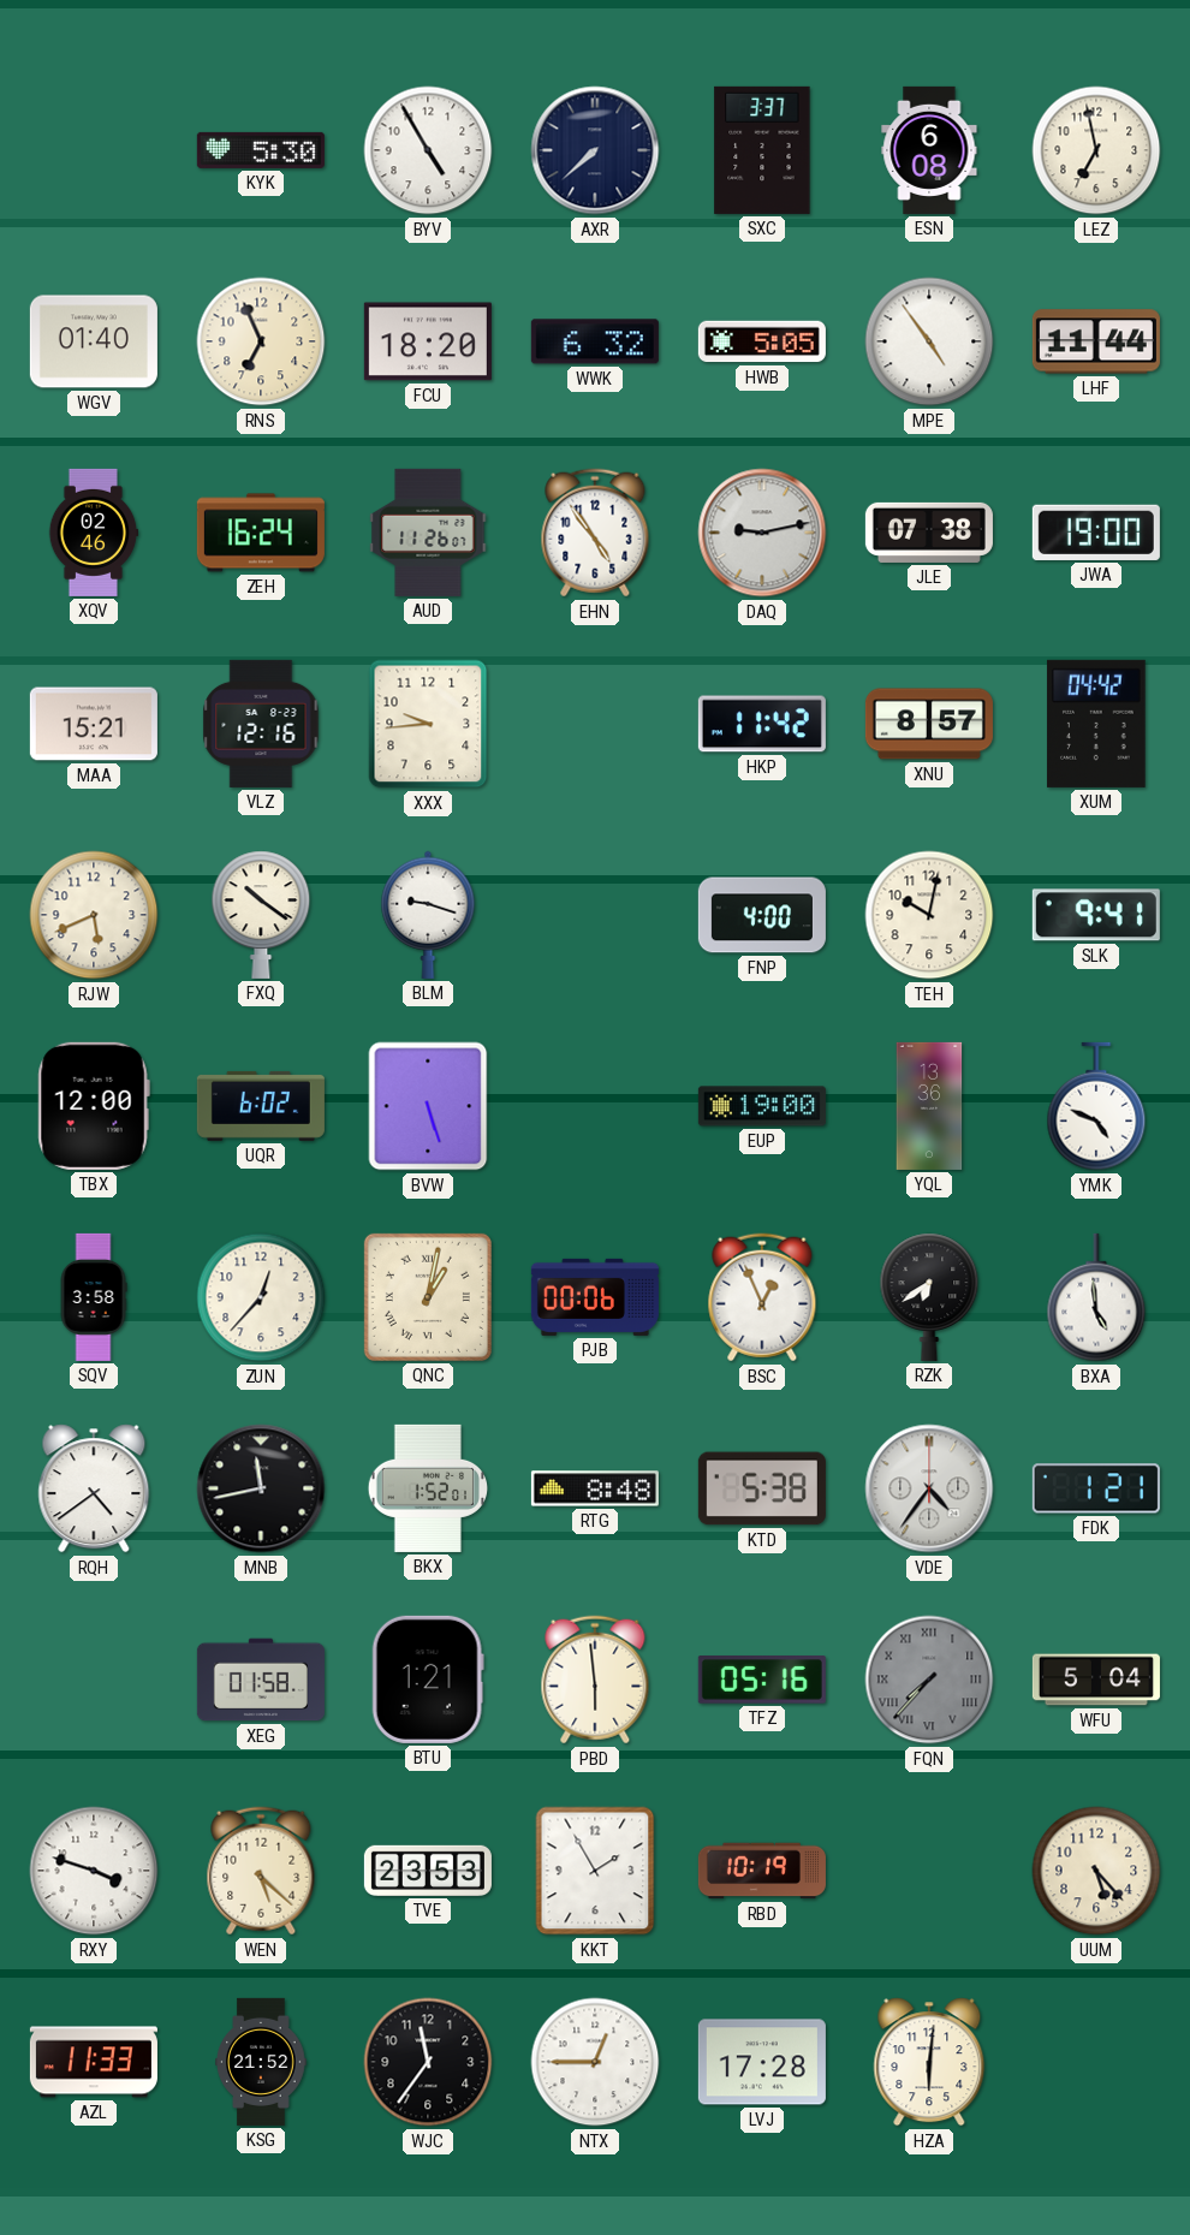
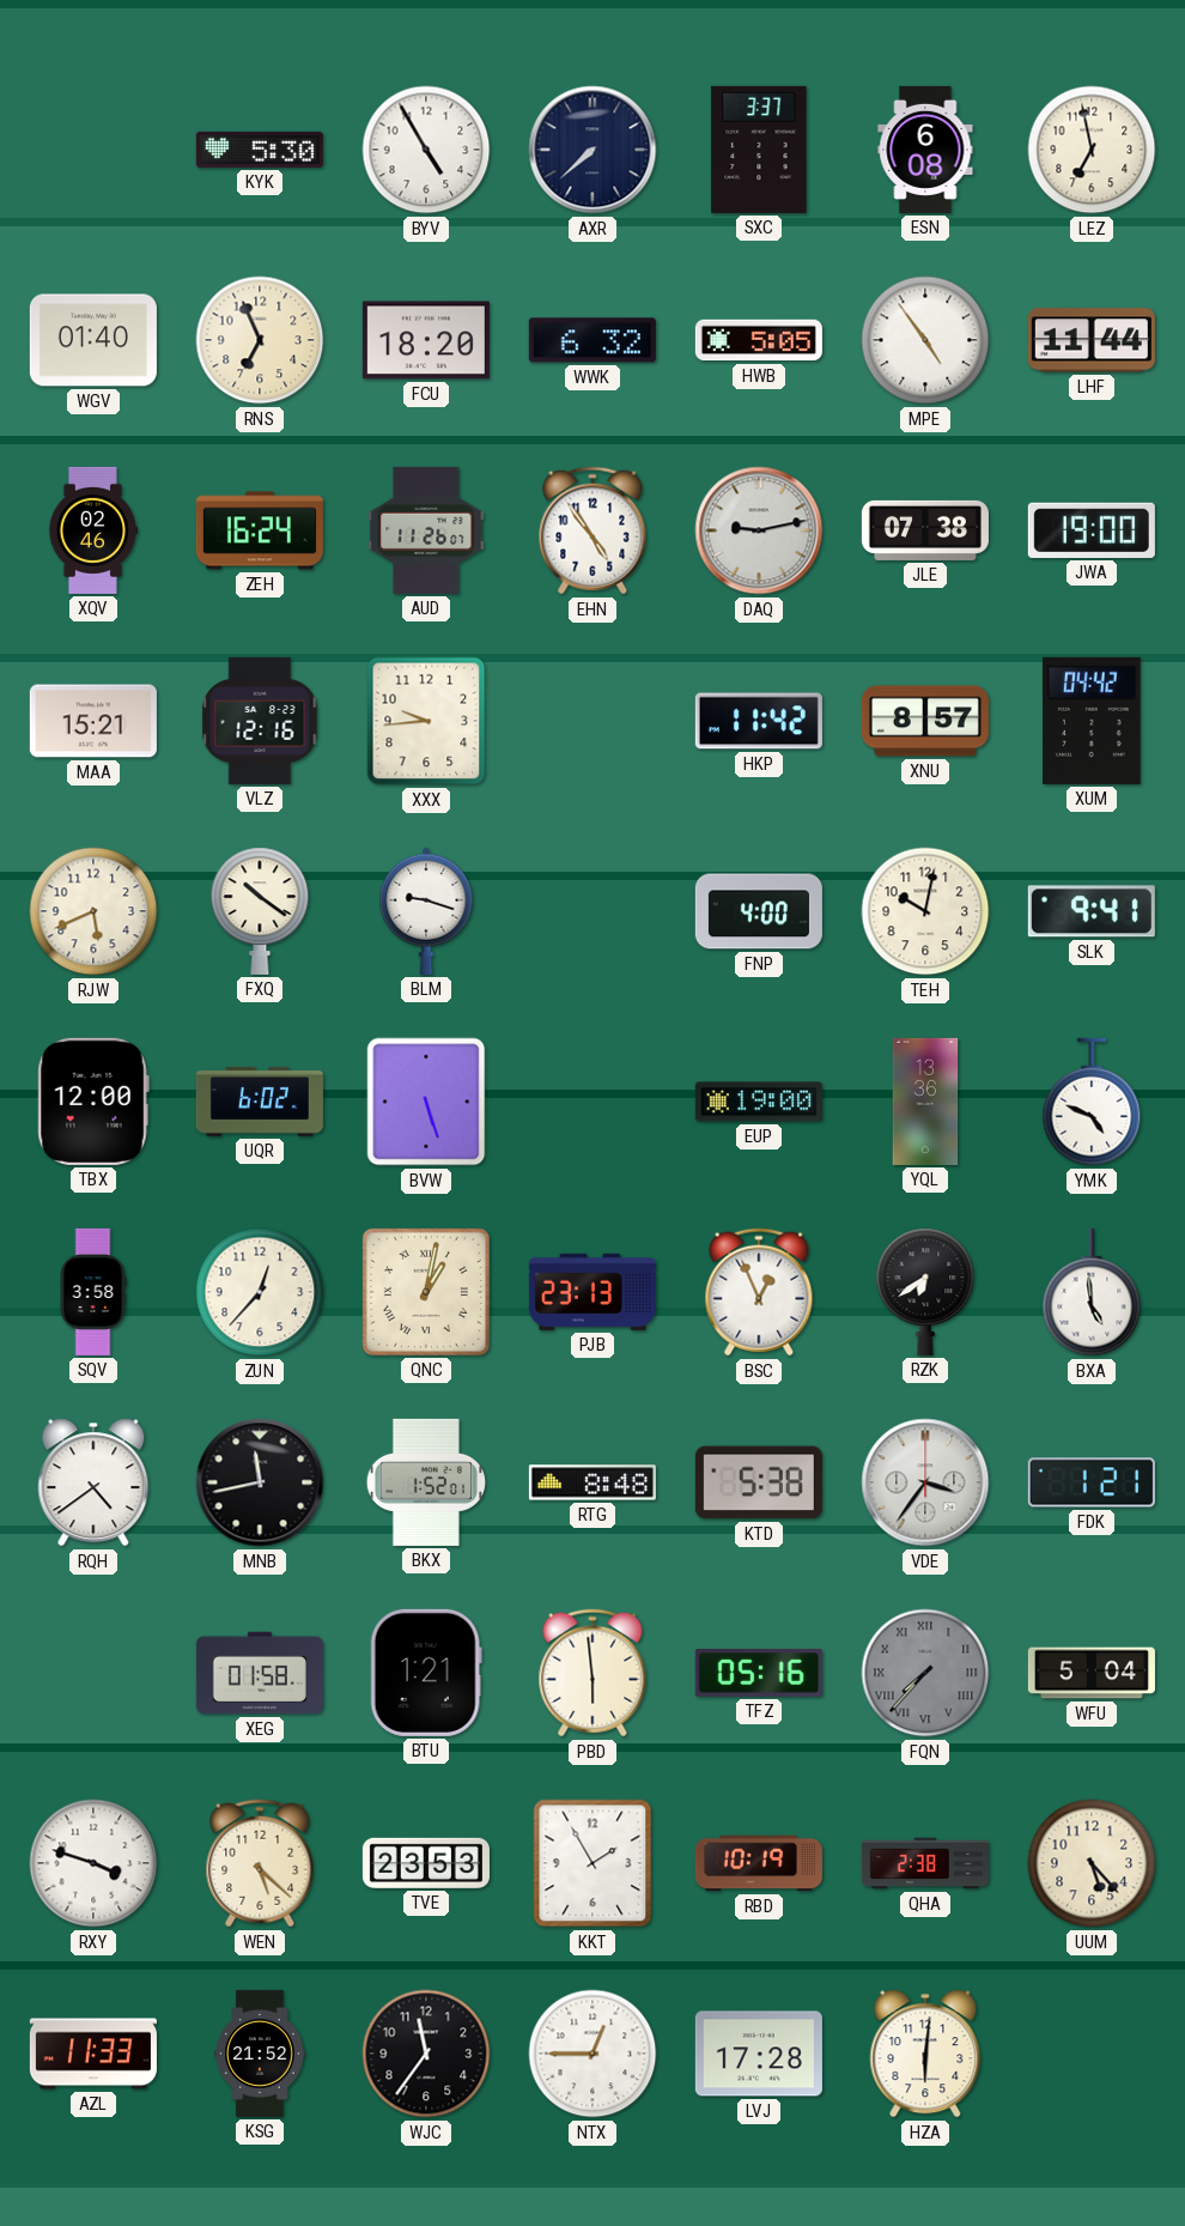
PJB: 00:06 -> 23:13 (592, 1292)
VDE: 4:36 -> 3:36 (925, 1482)
QHA: none -> 2:38 (925, 1863)
